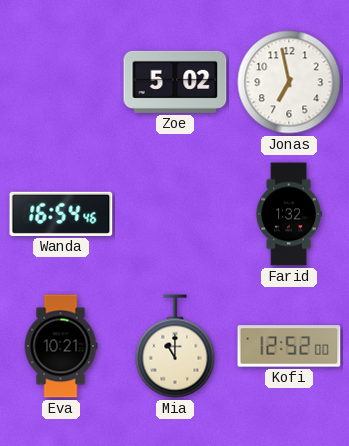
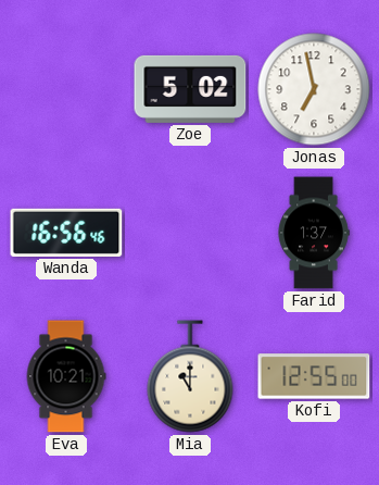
Wanda: 16:54 -> 16:56 (66, 233)
Farid: 1:32 -> 1:37 (314, 233)
Kofi: 12:52 -> 12:55 (314, 376)
